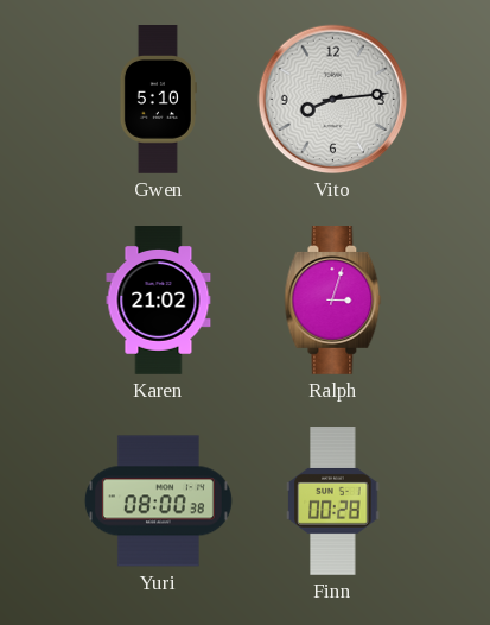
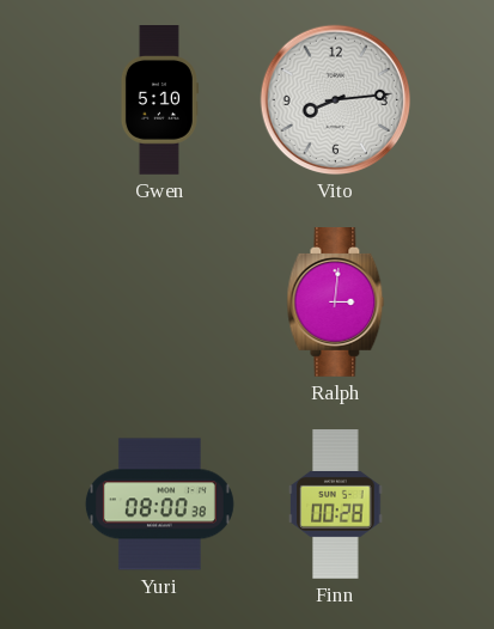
Karen: 21:02 -> none (159, 301)
Ralph: 3:03 -> 3:01 (336, 303)
